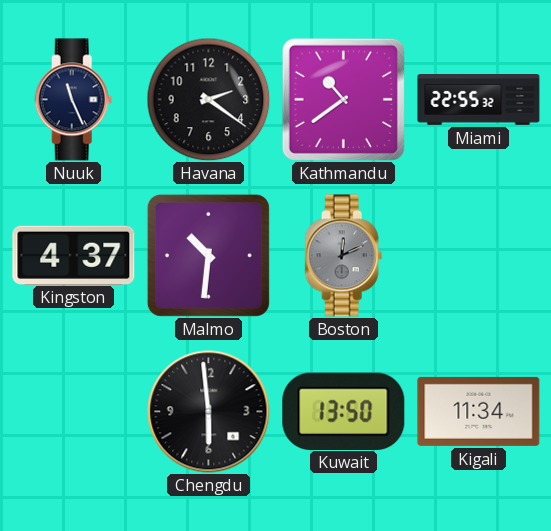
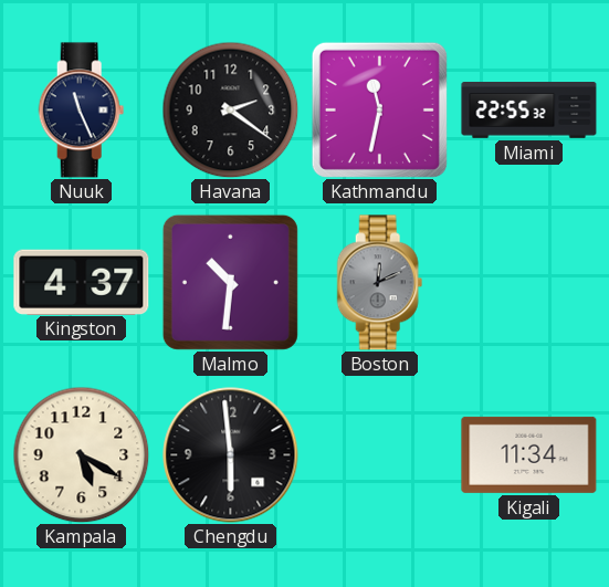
Kathmandu: 10:39 -> 11:32 (379, 109)
Kampala: none -> 5:20 (81, 454)
Kuwait: 13:50 -> none (344, 411)
